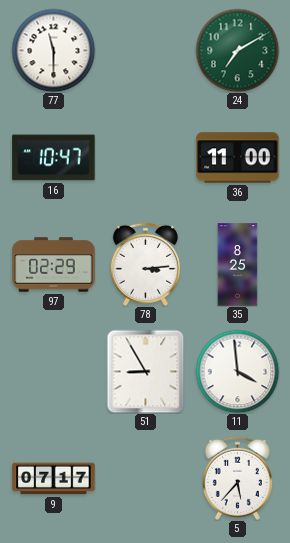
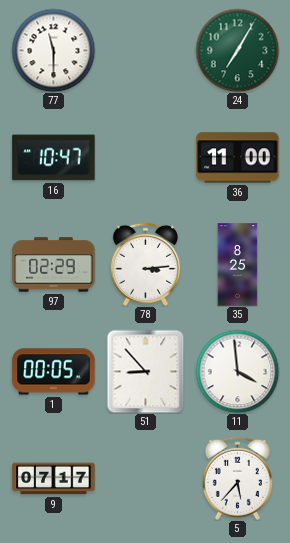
24: 7:10 -> 7:05 (237, 50)
1: none -> 00:05 (54, 372)
51: 8:55 -> 8:53 (146, 371)
